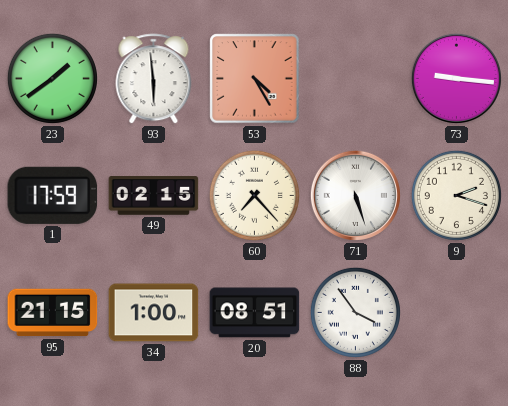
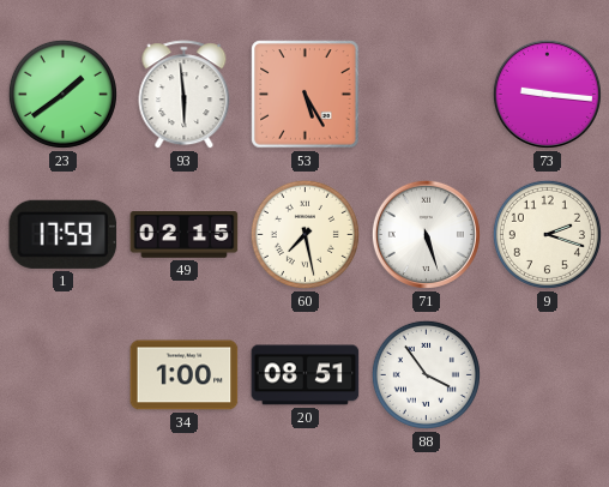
53: 4:25 -> 5:25 (306, 95)
60: 7:23 -> 7:28 (304, 234)
95: 21:15 -> none (53, 313)
